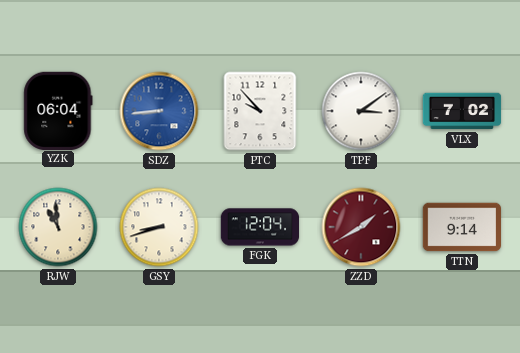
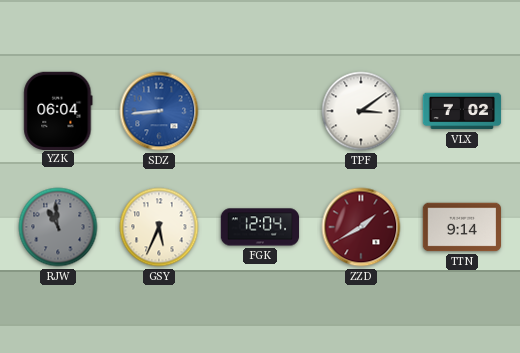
PTC: 9:53 -> none (260, 111)
RJW dial: cream -> grey (58, 227)
GSY: 8:42 -> 5:34 (159, 227)
